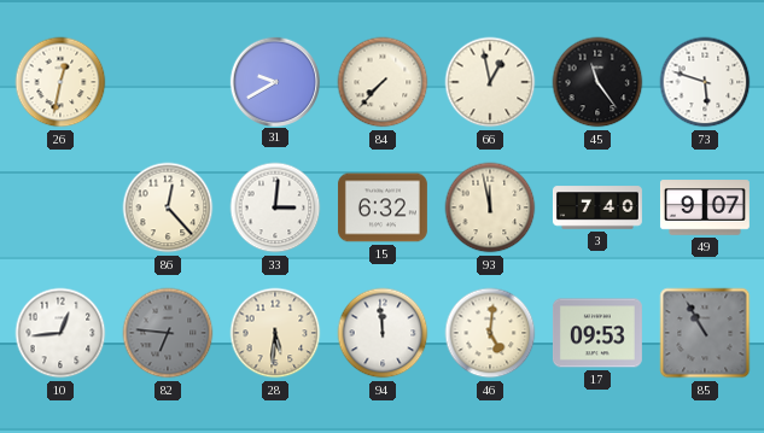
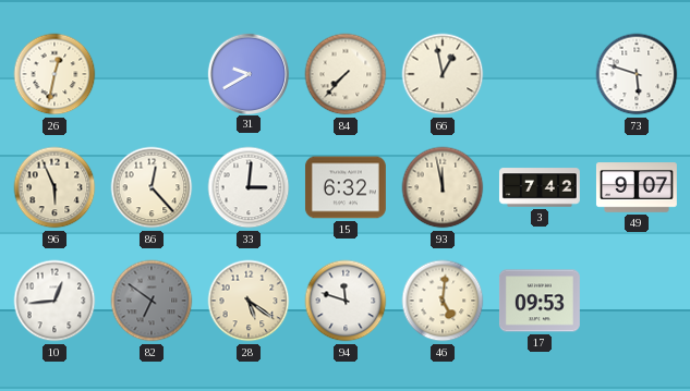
45: 11:24 -> none (597, 82)
96: none -> 5:56 (55, 187)
3: 7:40 -> 7:42 (540, 187)
82: 6:46 -> 6:51 (152, 301)
28: 5:31 -> 5:21 (249, 301)
94: 11:59 -> 11:48 (346, 301)
85: 10:55 -> none (705, 333)
